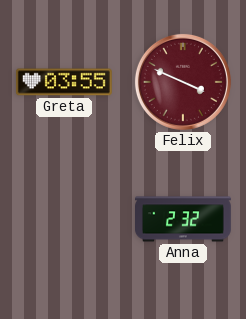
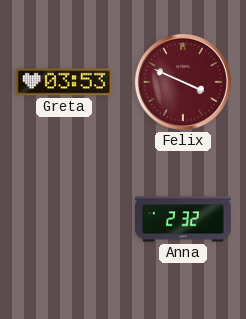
Greta: 03:55 -> 03:53 (64, 82)
